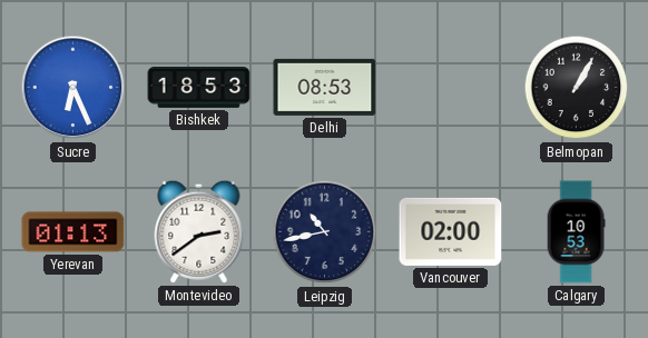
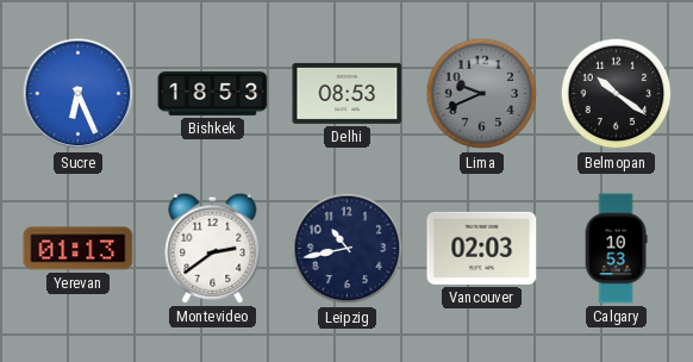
Lima: none -> 9:41 (482, 94)
Belmopan: 1:05 -> 10:21 (617, 94)
Vancouver: 02:00 -> 02:03 (482, 248)
